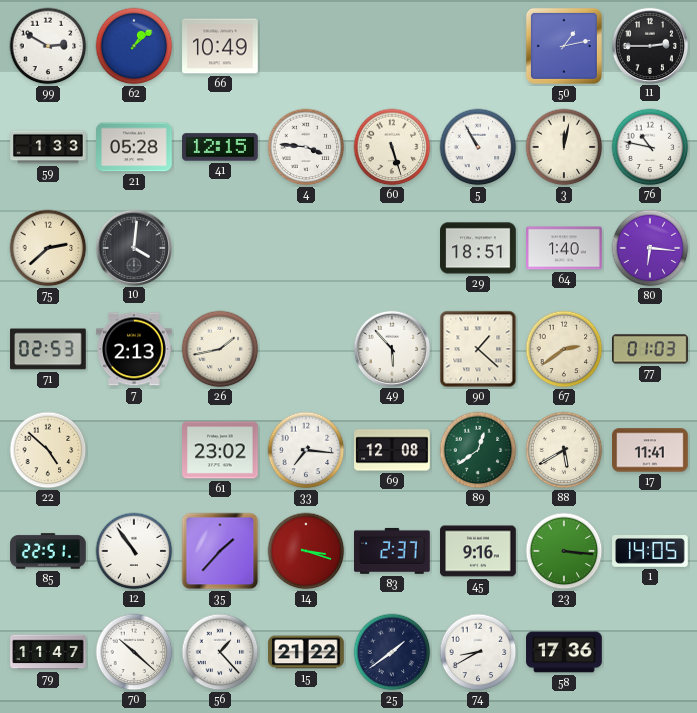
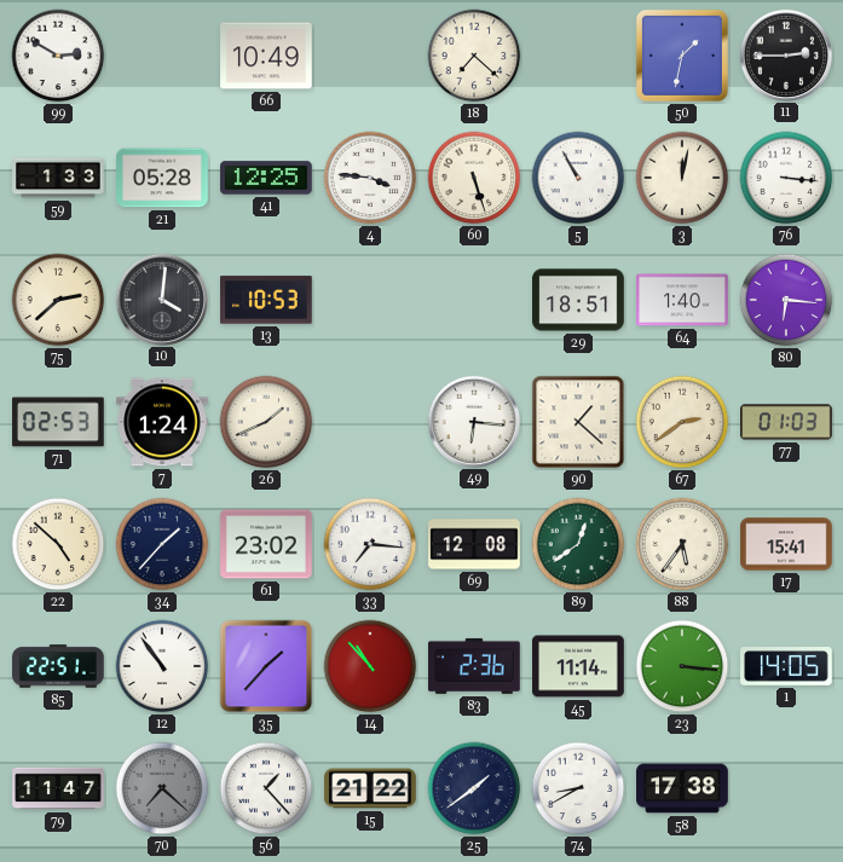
62: 1:08 -> none (134, 46)
18: none -> 7:22 (474, 56)
50: 1:13 -> 1:32 (682, 56)
41: 12:15 -> 12:25 (266, 178)
76: 10:47 -> 3:16 (786, 178)
13: none -> 10:53 (267, 300)
7: 2:13 -> 1:24 (162, 422)
26: 1:43 -> 1:41 (266, 422)
49: 5:53 -> 6:16 (473, 421)
34: none -> 1:37 (162, 544)
88: 5:40 -> 5:36 (682, 544)
17: 11:41 -> 15:41 (786, 544)
14: 3:18 -> 10:53 (370, 666)
83: 2:37 -> 2:36 (475, 666)
45: 9:16 -> 11:14 (578, 666)
70: 10:22 -> 7:22 (162, 788)
70 dial: white -> grey (162, 788)
58: 17:36 -> 17:38 (682, 788)
